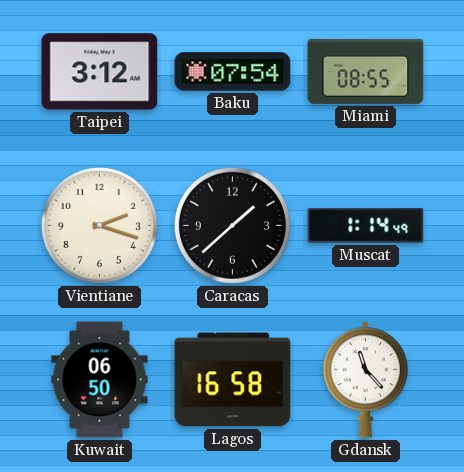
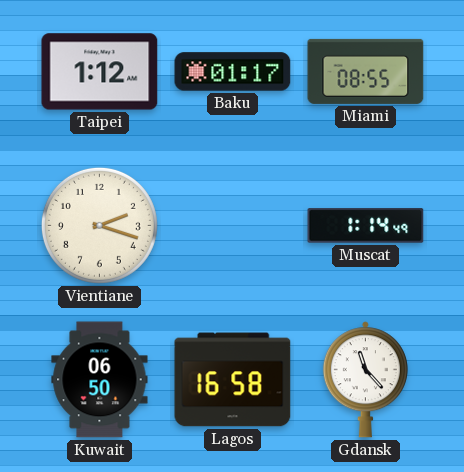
Taipei: 3:12 -> 1:12 (100, 72)
Baku: 07:54 -> 01:17 (233, 72)
Caracas: 1:38 -> none (232, 225)
